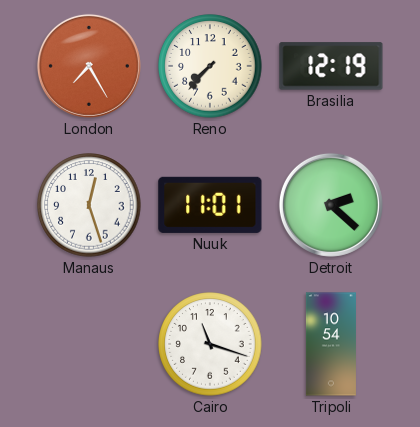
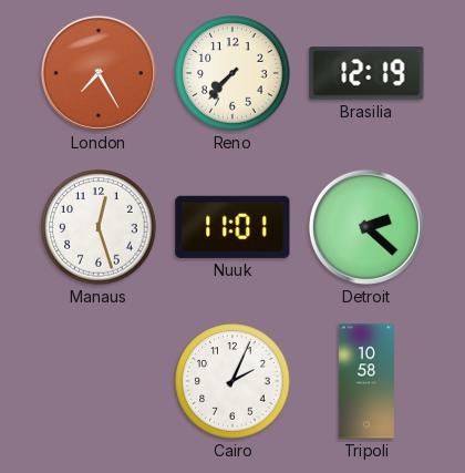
Cairo: 11:18 -> 2:04 (232, 381)
Tripoli: 10:54 -> 10:58 (366, 381)
